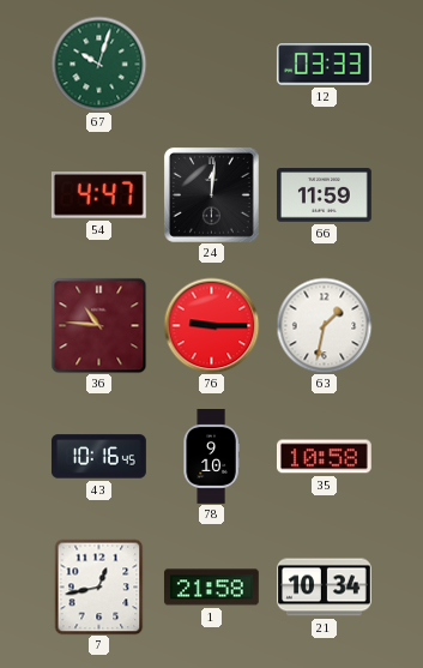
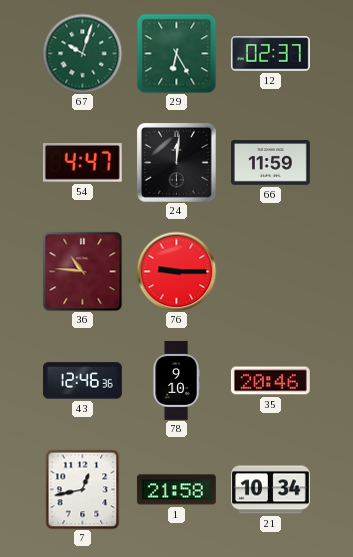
29: none -> 6:25 (176, 53)
12: 03:33 -> 02:37 (270, 54)
63: 1:32 -> none (324, 325)
43: 10:16 -> 12:46 (82, 381)
35: 10:58 -> 20:46 (270, 381)
